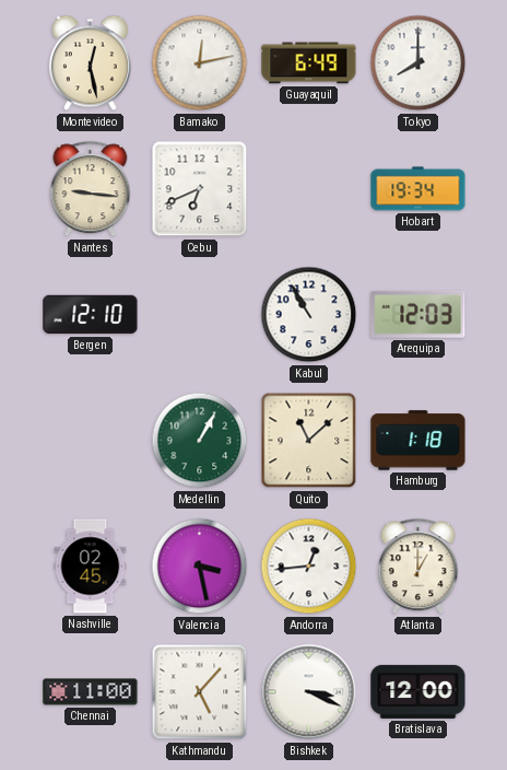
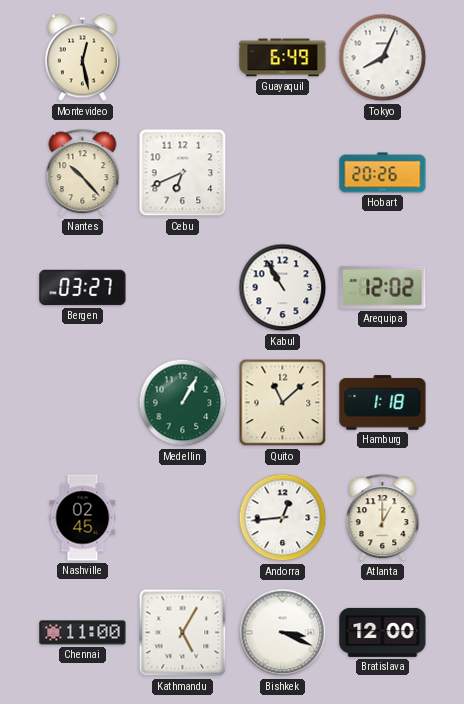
Bamako: 12:13 -> none (200, 63)
Tokyo: 8:00 -> 8:04 (383, 58)
Nantes: 9:16 -> 10:23 (83, 173)
Hobart: 19:34 -> 20:26 (383, 173)
Bergen: 12:10 -> 03:27 (83, 288)
Arequipa: 12:03 -> 12:02 (383, 287)
Valencia: 3:28 -> none (200, 567)
Kathmandu: 5:07 -> 5:05 (183, 633)
